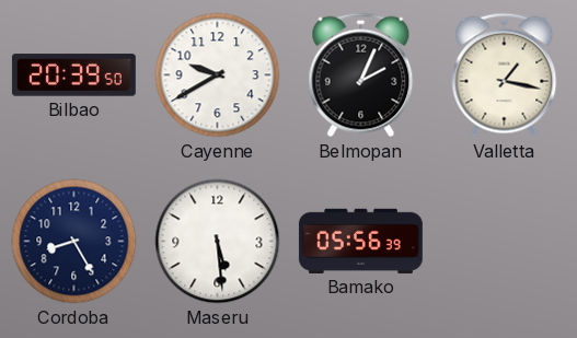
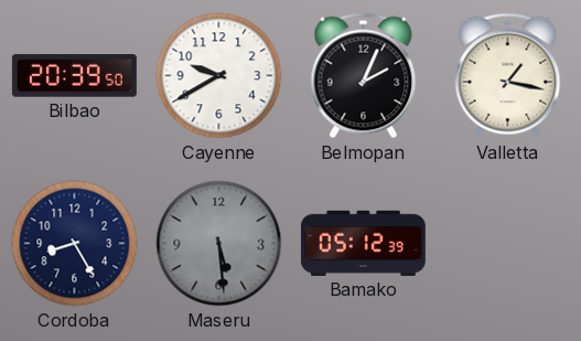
Maseru dial: white -> grey (219, 244)
Bamako: 05:56 -> 05:12 (363, 243)
